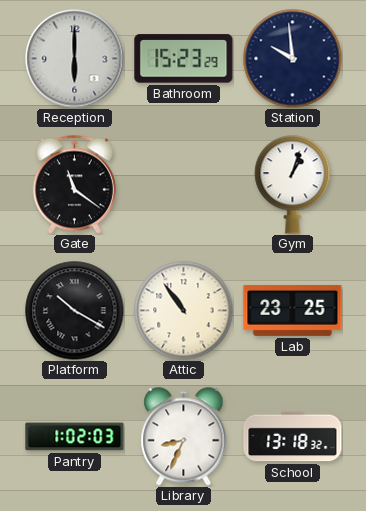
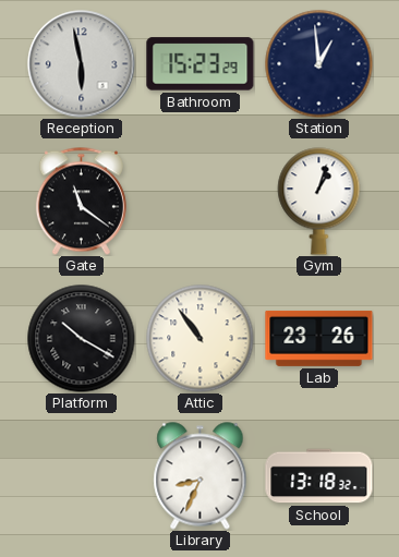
Reception: 6:00 -> 5:58 (82, 64)
Station: 9:59 -> 12:59 (319, 64)
Lab: 23:25 -> 23:26 (319, 338)
Pantry: 1:02 -> none (75, 437)
